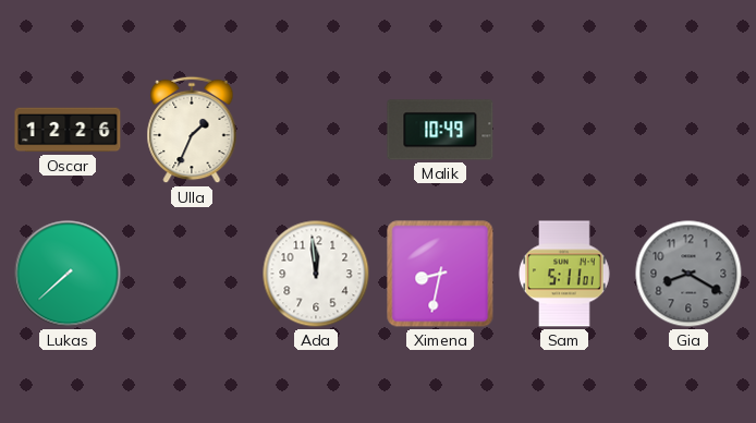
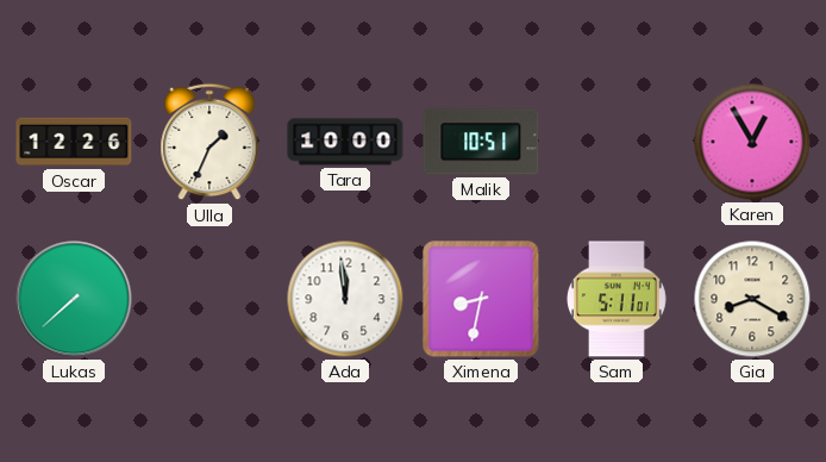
Tara: none -> 10:00 (345, 142)
Malik: 10:49 -> 10:51 (481, 142)
Karen: none -> 12:55 (752, 142)
Gia dial: grey -> cream (752, 299)
